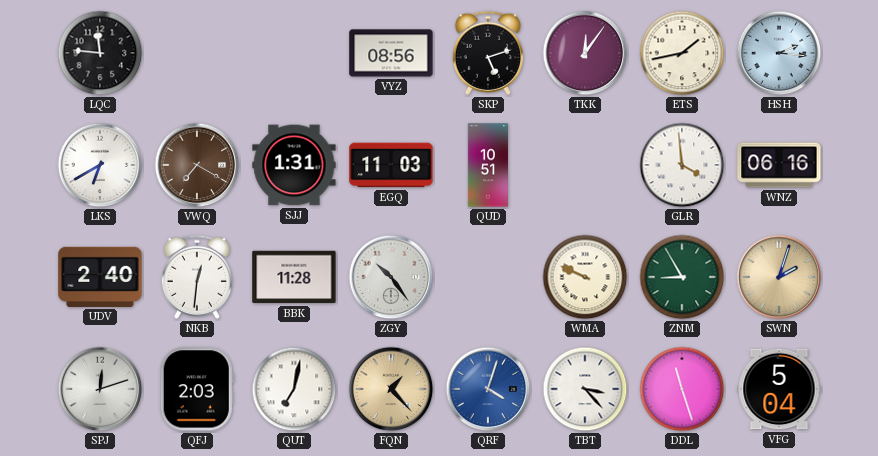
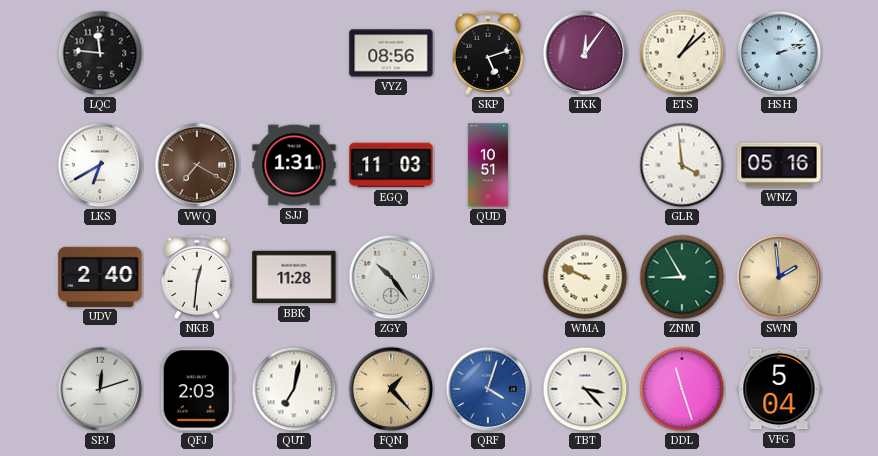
ETS: 1:43 -> 1:08 (682, 53)
HSH: 2:16 -> 2:12 (779, 53)
WNZ: 06:16 -> 05:16 (779, 165)
SWN: 2:03 -> 1:59 (779, 277)
